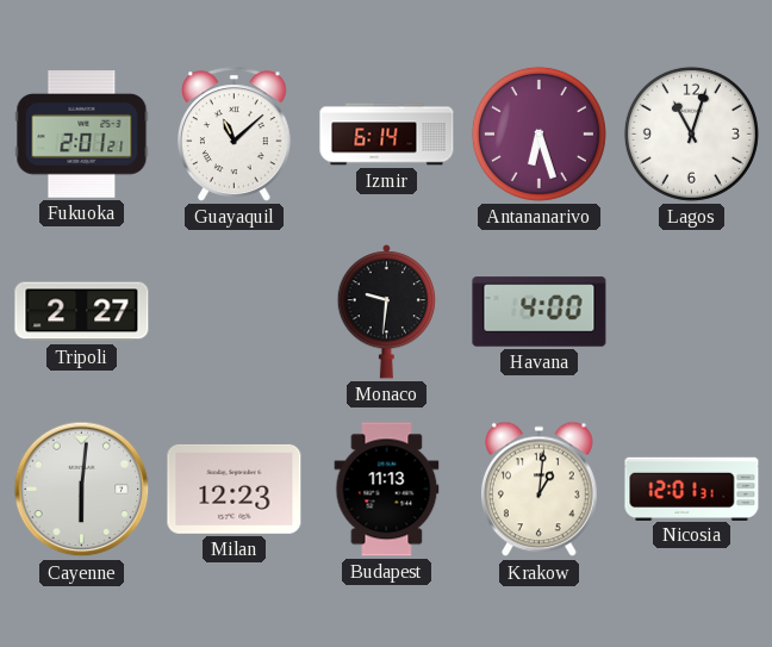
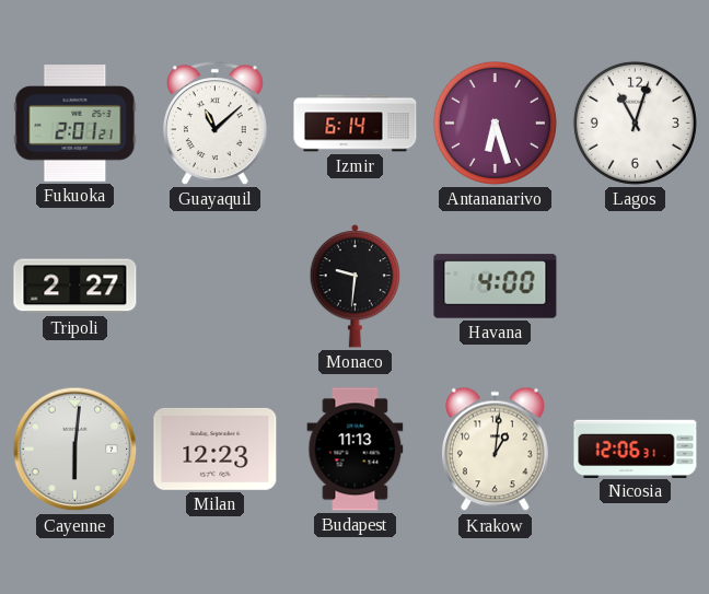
Nicosia: 12:01 -> 12:06 (636, 449)
